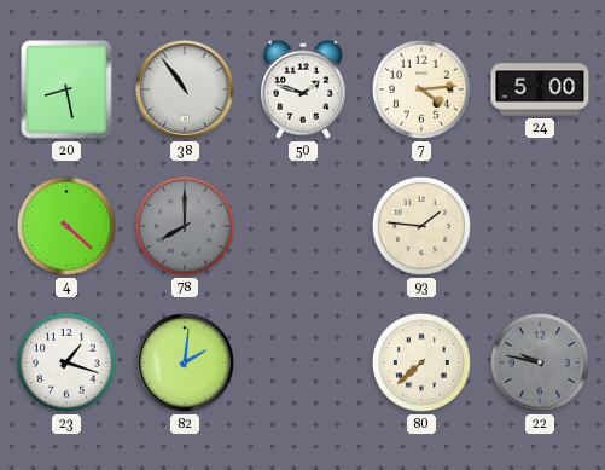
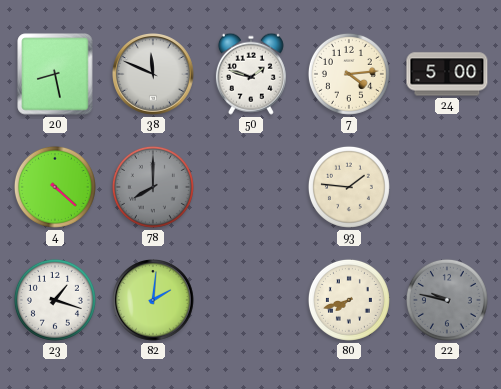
38: 10:54 -> 11:49 (154, 75)
80: 7:38 -> 7:42 (349, 300)
